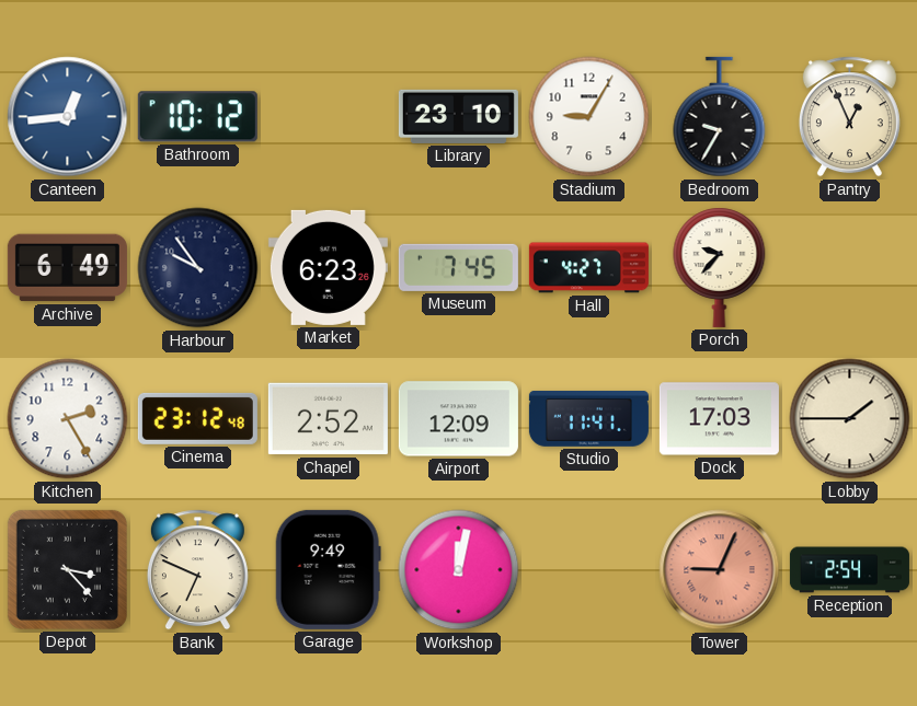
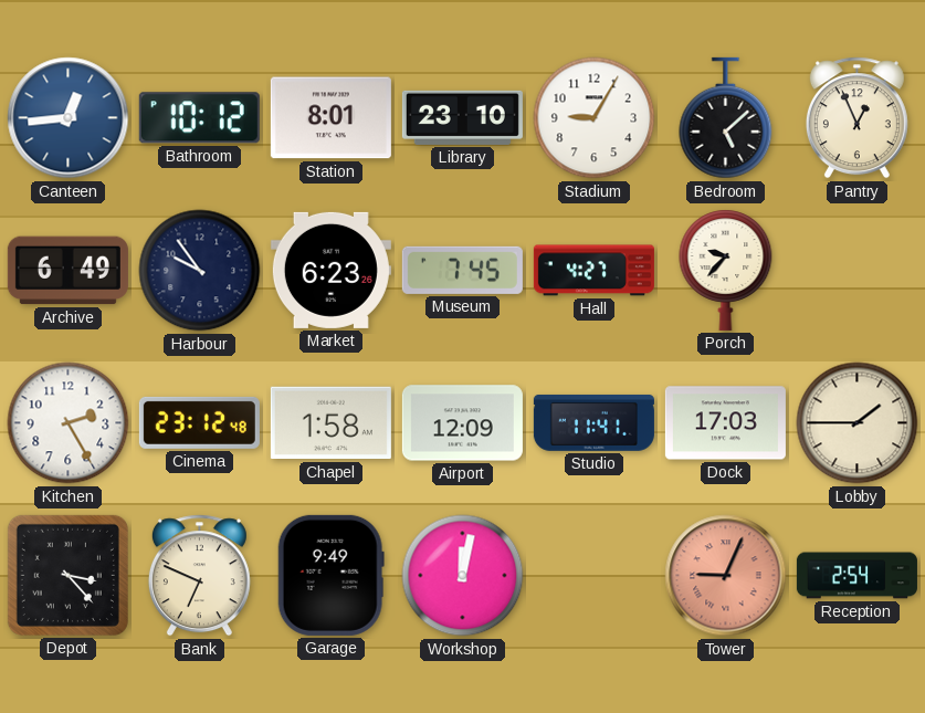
Station: none -> 8:01 (330, 118)
Bedroom: 9:35 -> 5:08 (726, 118)
Chapel: 2:52 -> 1:58 (330, 423)
